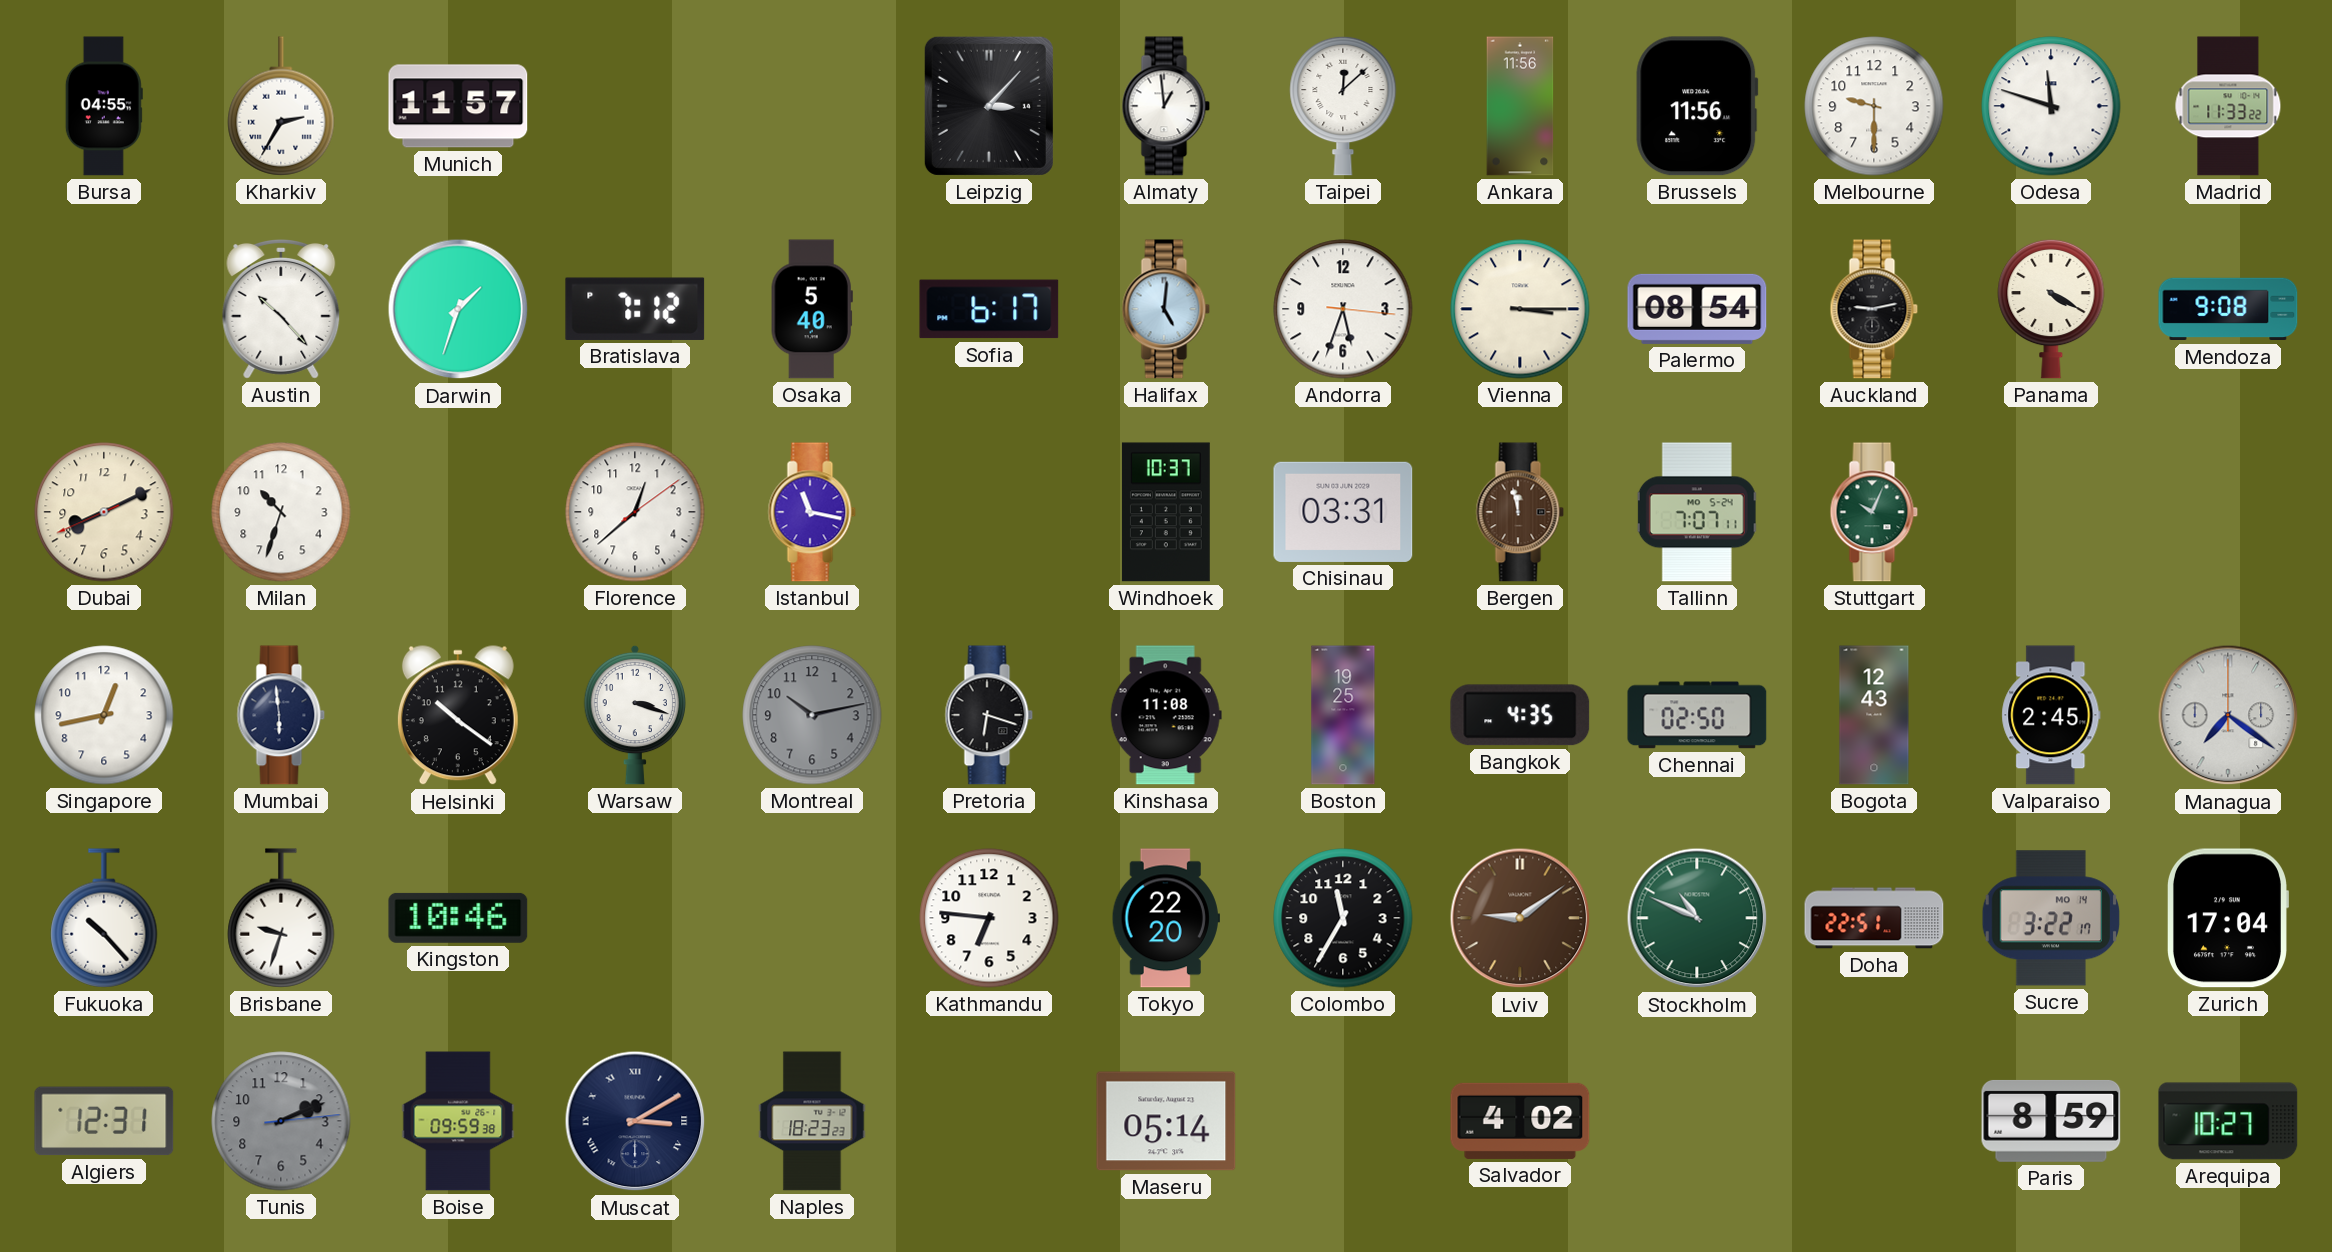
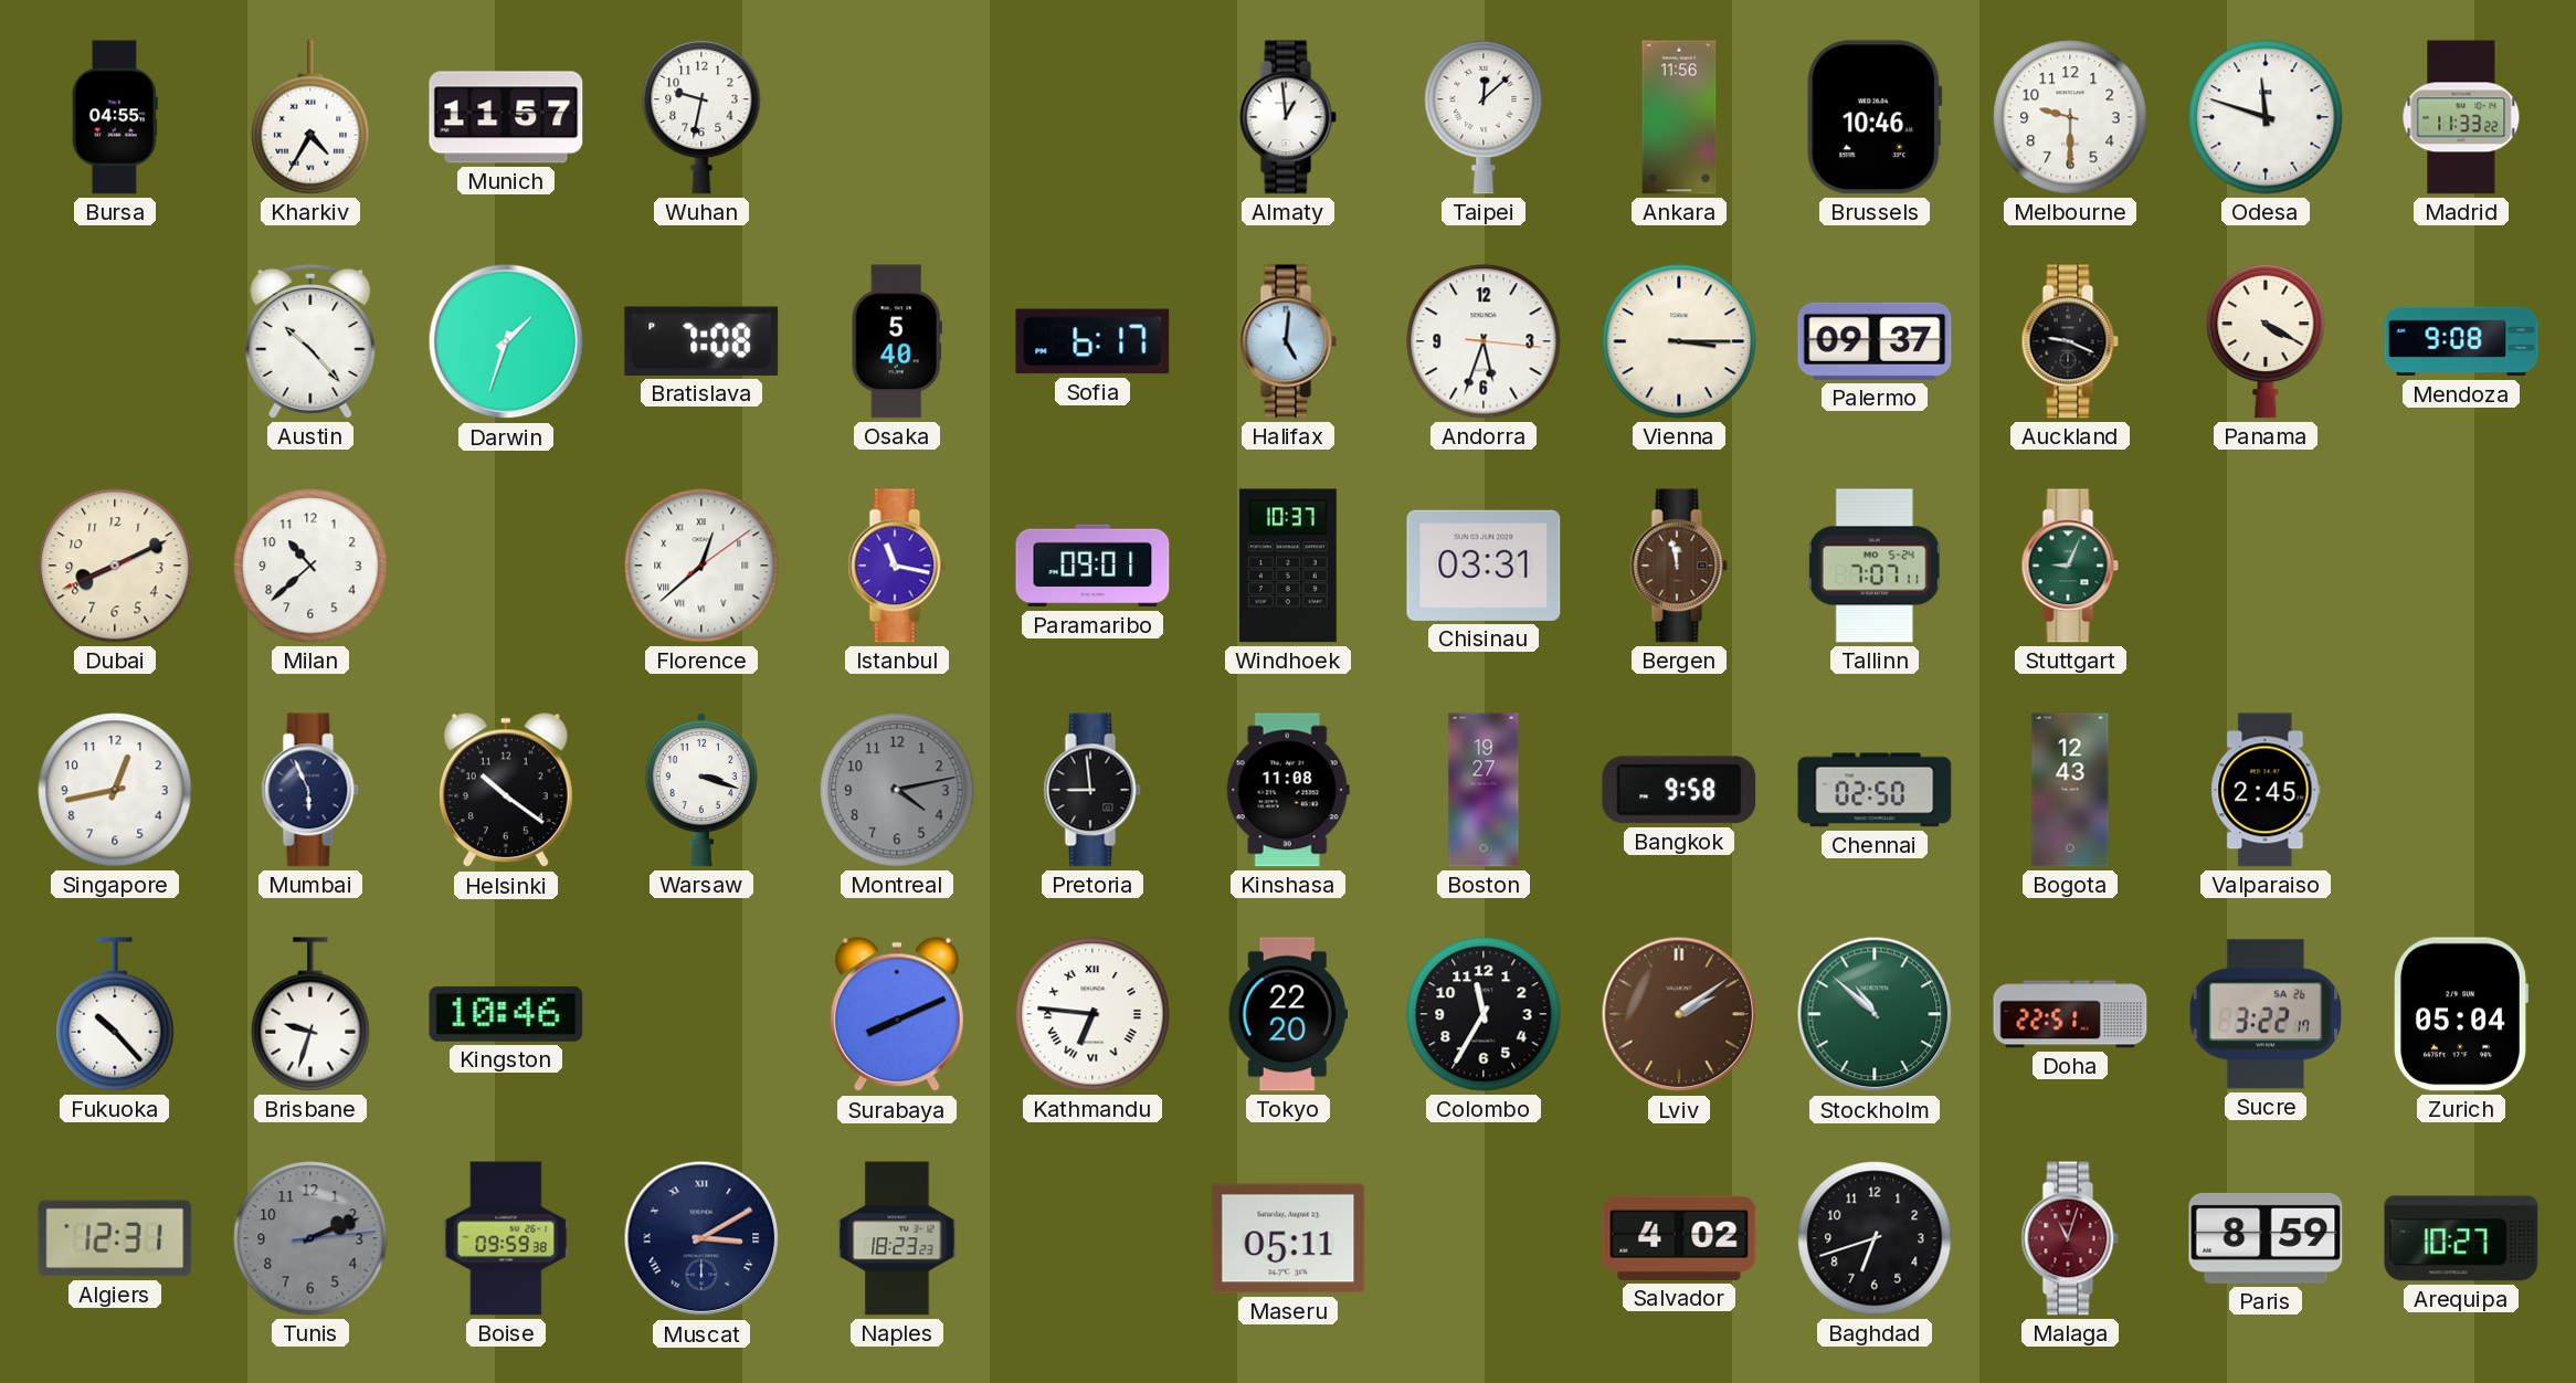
Kharkiv: 2:35 -> 4:35 (310, 117)
Wuhan: none -> 9:32 (701, 117)
Leipzig: 3:07 -> none (989, 106)
Brussels: 11:56 -> 10:46 (1875, 117)
Bratislava: 7:12 -> 7:08 (701, 341)
Palermo: 08:54 -> 09:37 (1875, 341)
Auckland: 9:13 -> 9:19 (2070, 341)
Milan: 10:33 -> 10:38 (310, 566)
Florence numerals: Arabic -> Roman (701, 566)
Paramaribo: none -> 09:01 (1092, 566)
Stuttgart: 10:04 -> 9:04 (2070, 566)
Mumbai: 5:59 -> 5:56 (310, 790)
Montreal: 10:13 -> 4:13 (897, 790)
Pretoria: 6:18 -> 8:59 (1092, 790)
Boston: 19:25 -> 19:27 (1484, 790)
Bangkok: 4:35 -> 9:58 (1679, 790)
Managua: 7:21 -> none (2228, 715)
Surabaya: none -> 8:11 (897, 1015)
Kathmandu numerals: Arabic -> Roman (1092, 1014)
Lviv: 9:09 -> 2:09 (1679, 1014)
Stockholm: 10:49 -> 10:52 (1875, 1014)
Sucre date: MO 14 -> SA 26 (2266, 1014)
Zurich: 17:04 -> 05:04 (2460, 1014)
Maseru: 05:14 -> 05:11 (1288, 1238)
Baghdad: none -> 6:42 (1875, 1238)
Malaga: none -> 11:03 (2070, 1238)
